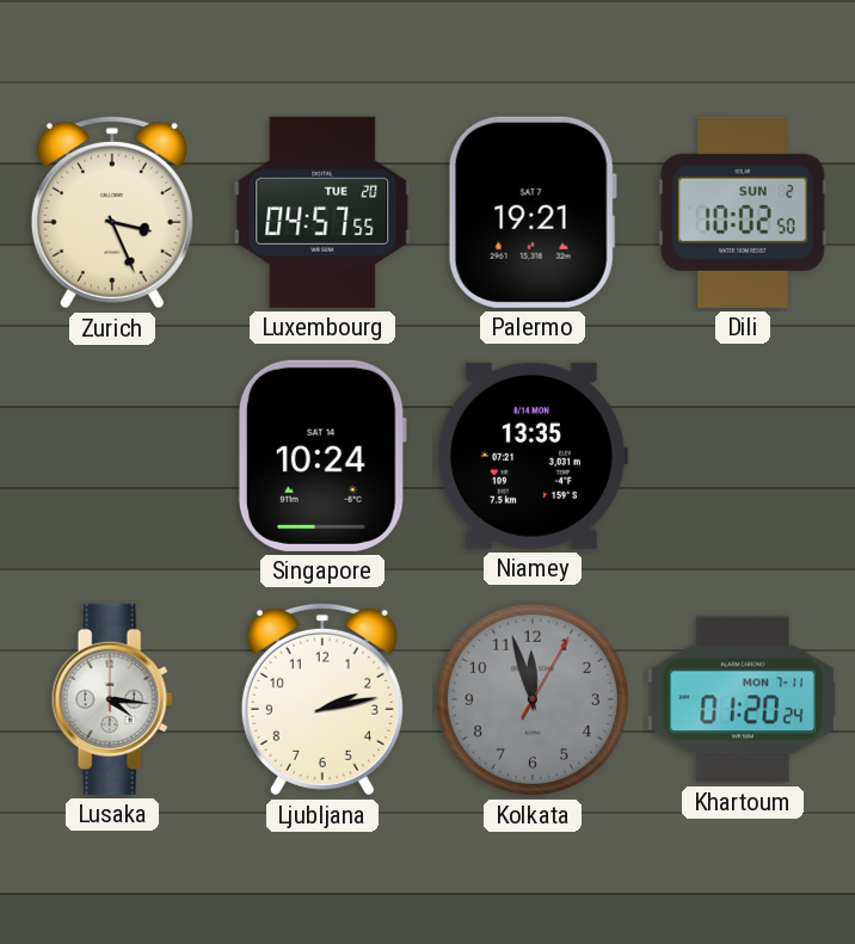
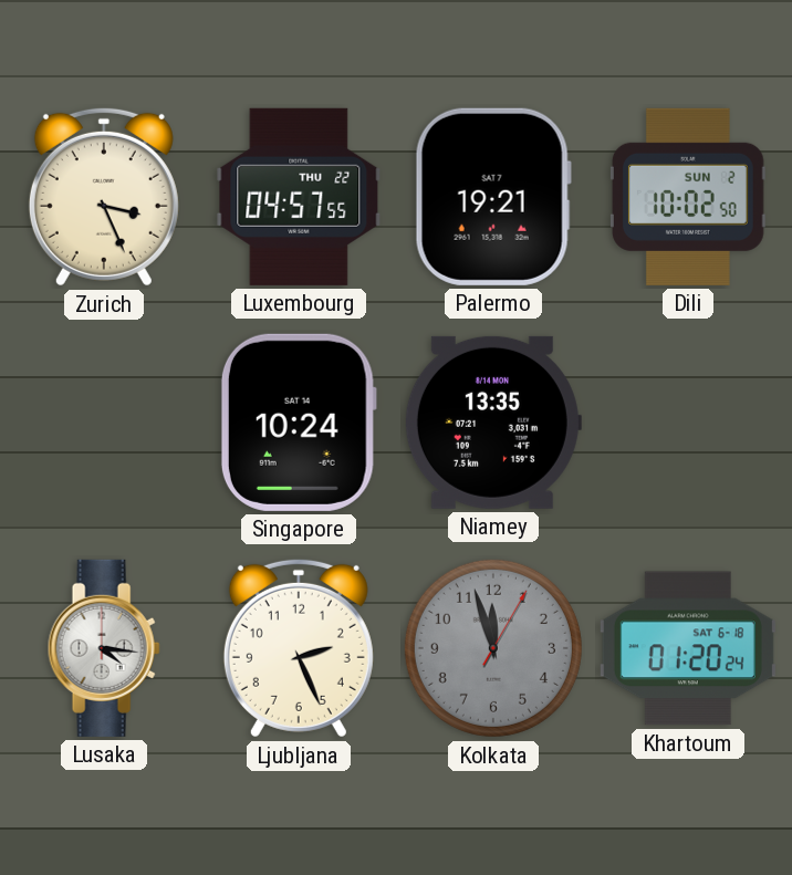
Luxembourg date: TUE 20 -> THU 22 (299, 197)
Ljubljana: 2:13 -> 2:26 (299, 648)
Khartoum date: MON 7-11 -> SAT 6-18 (688, 648)
